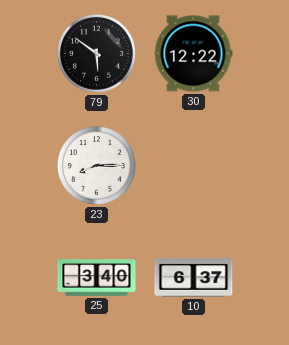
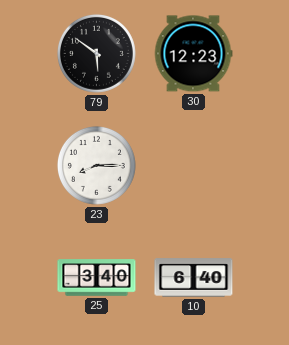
30: 12:22 -> 12:23 (193, 54)
10: 6:37 -> 6:40 (194, 278)
